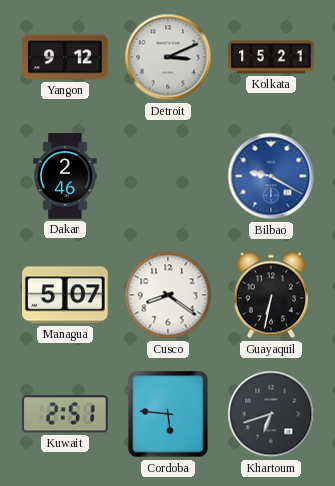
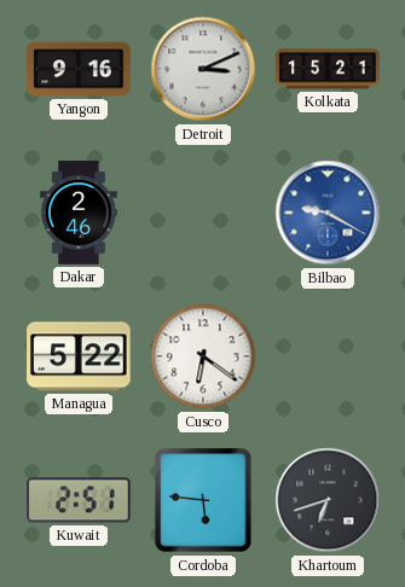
Yangon: 9:12 -> 9:16 (79, 69)
Managua: 5:07 -> 5:22 (79, 356)
Cusco: 8:21 -> 6:21 (203, 356)
Guayaquil: 6:32 -> none (271, 295)
